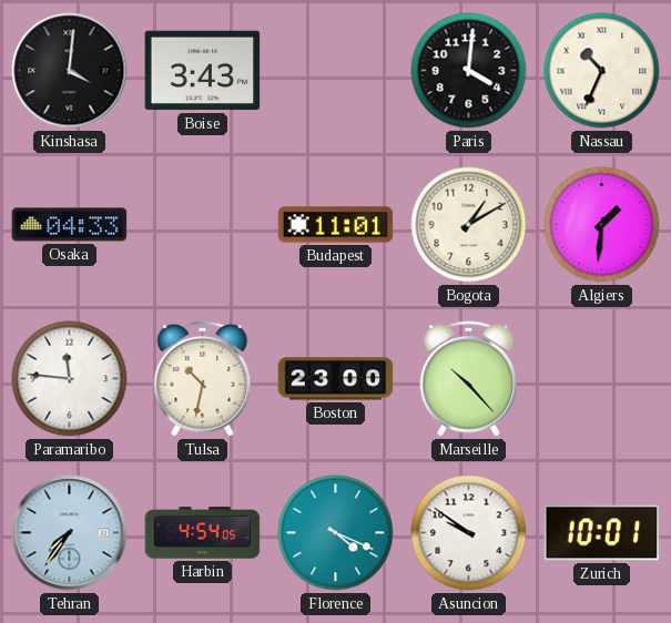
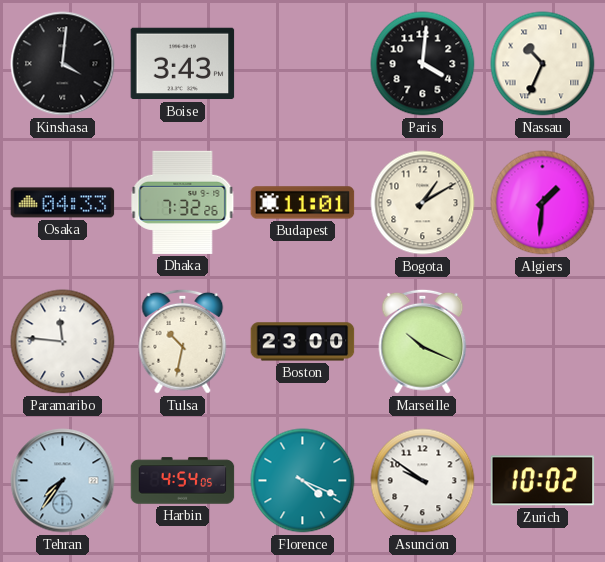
Dhaka: none -> 7:32 (183, 202)
Marseille: 10:23 -> 10:19 (423, 341)
Zurich: 10:01 -> 10:02 (543, 481)
